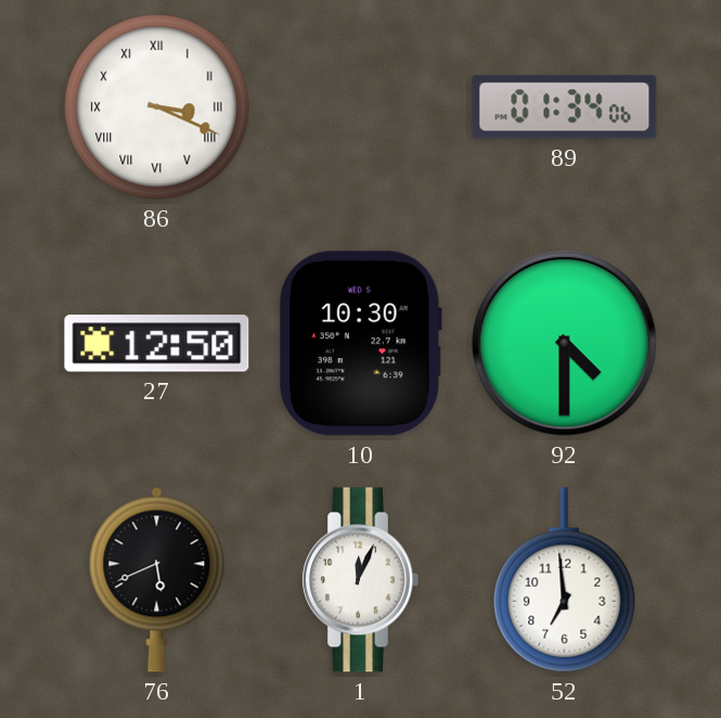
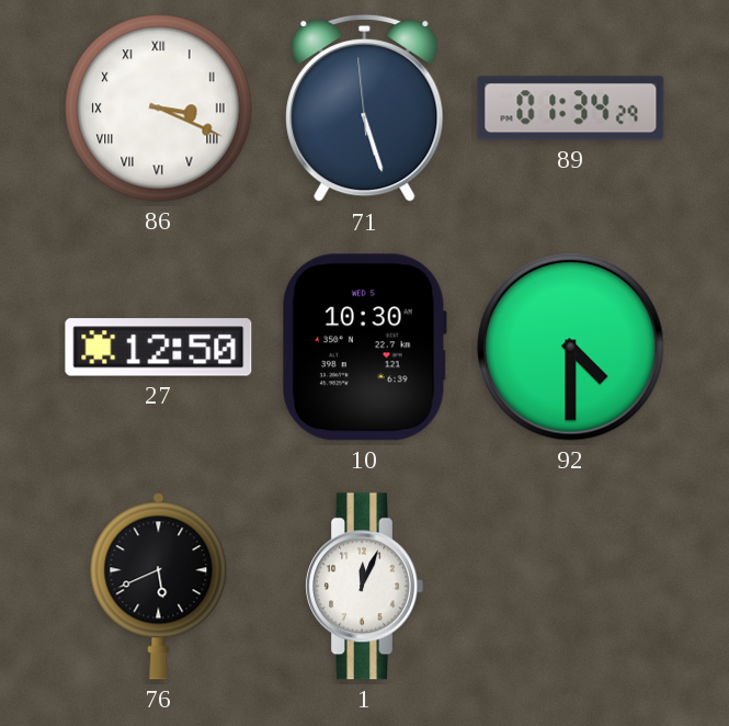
71: none -> 5:26 (365, 109)
89: 01:34:06 -> 01:34:29 (571, 109)
52: 6:59 -> none (565, 580)
